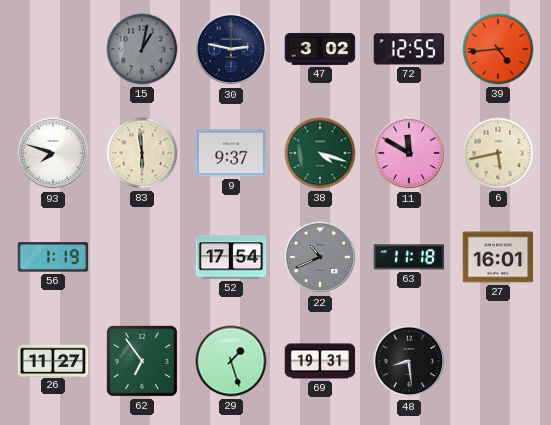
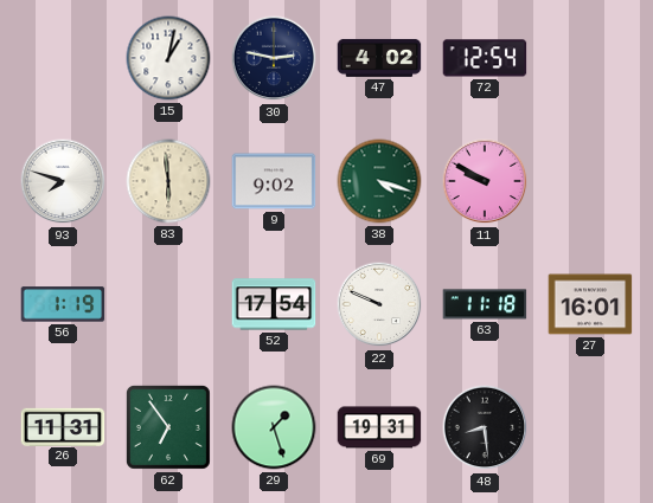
15 dial: grey -> white (168, 58)
47: 3:02 -> 4:02 (379, 58)
72: 12:55 -> 12:54 (485, 58)
39: 4:44 -> none (498, 49)
9: 9:37 -> 9:02 (274, 181)
11: 11:50 -> 9:50 (485, 181)
6: 5:43 -> none (498, 153)
22: 10:41 -> 9:49 (379, 304)
22 dial: grey -> white (379, 304)
26: 11:27 -> 11:31 (63, 426)
